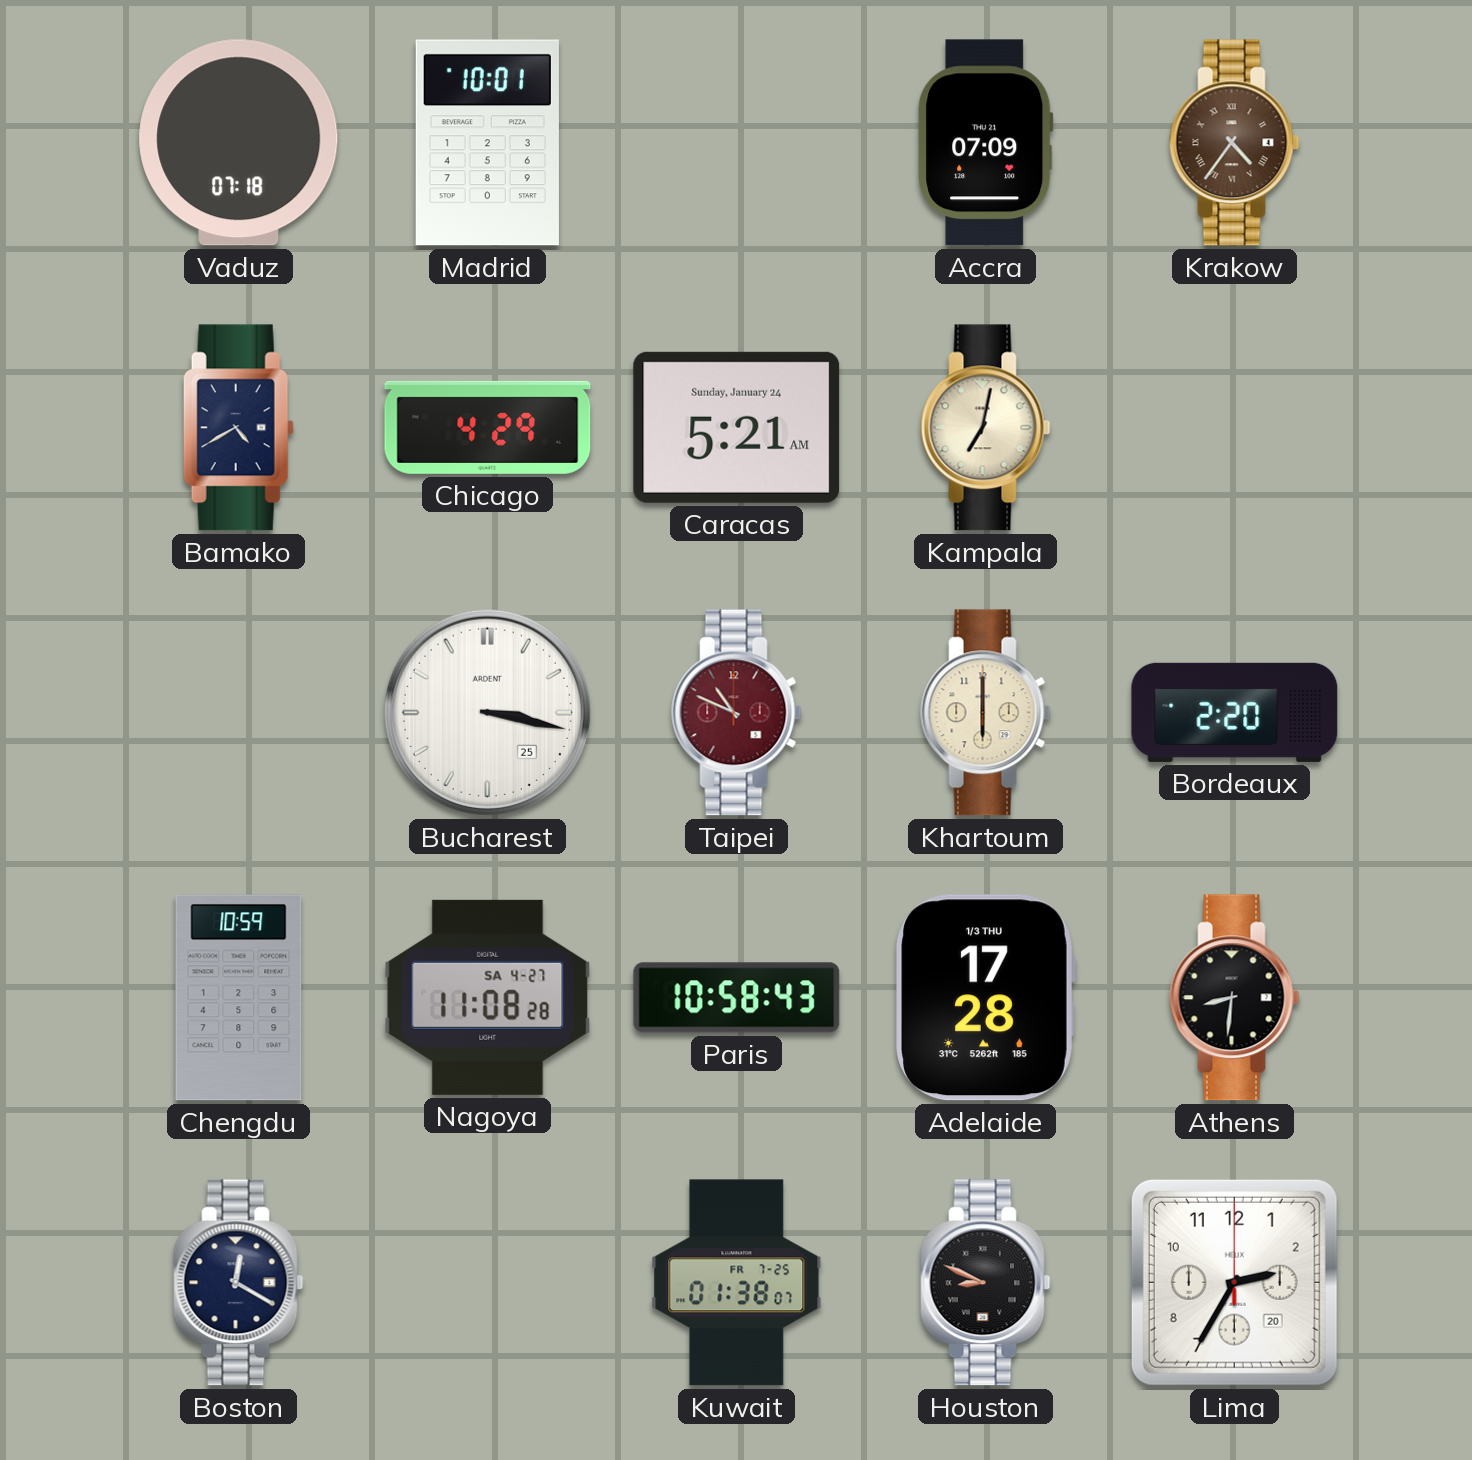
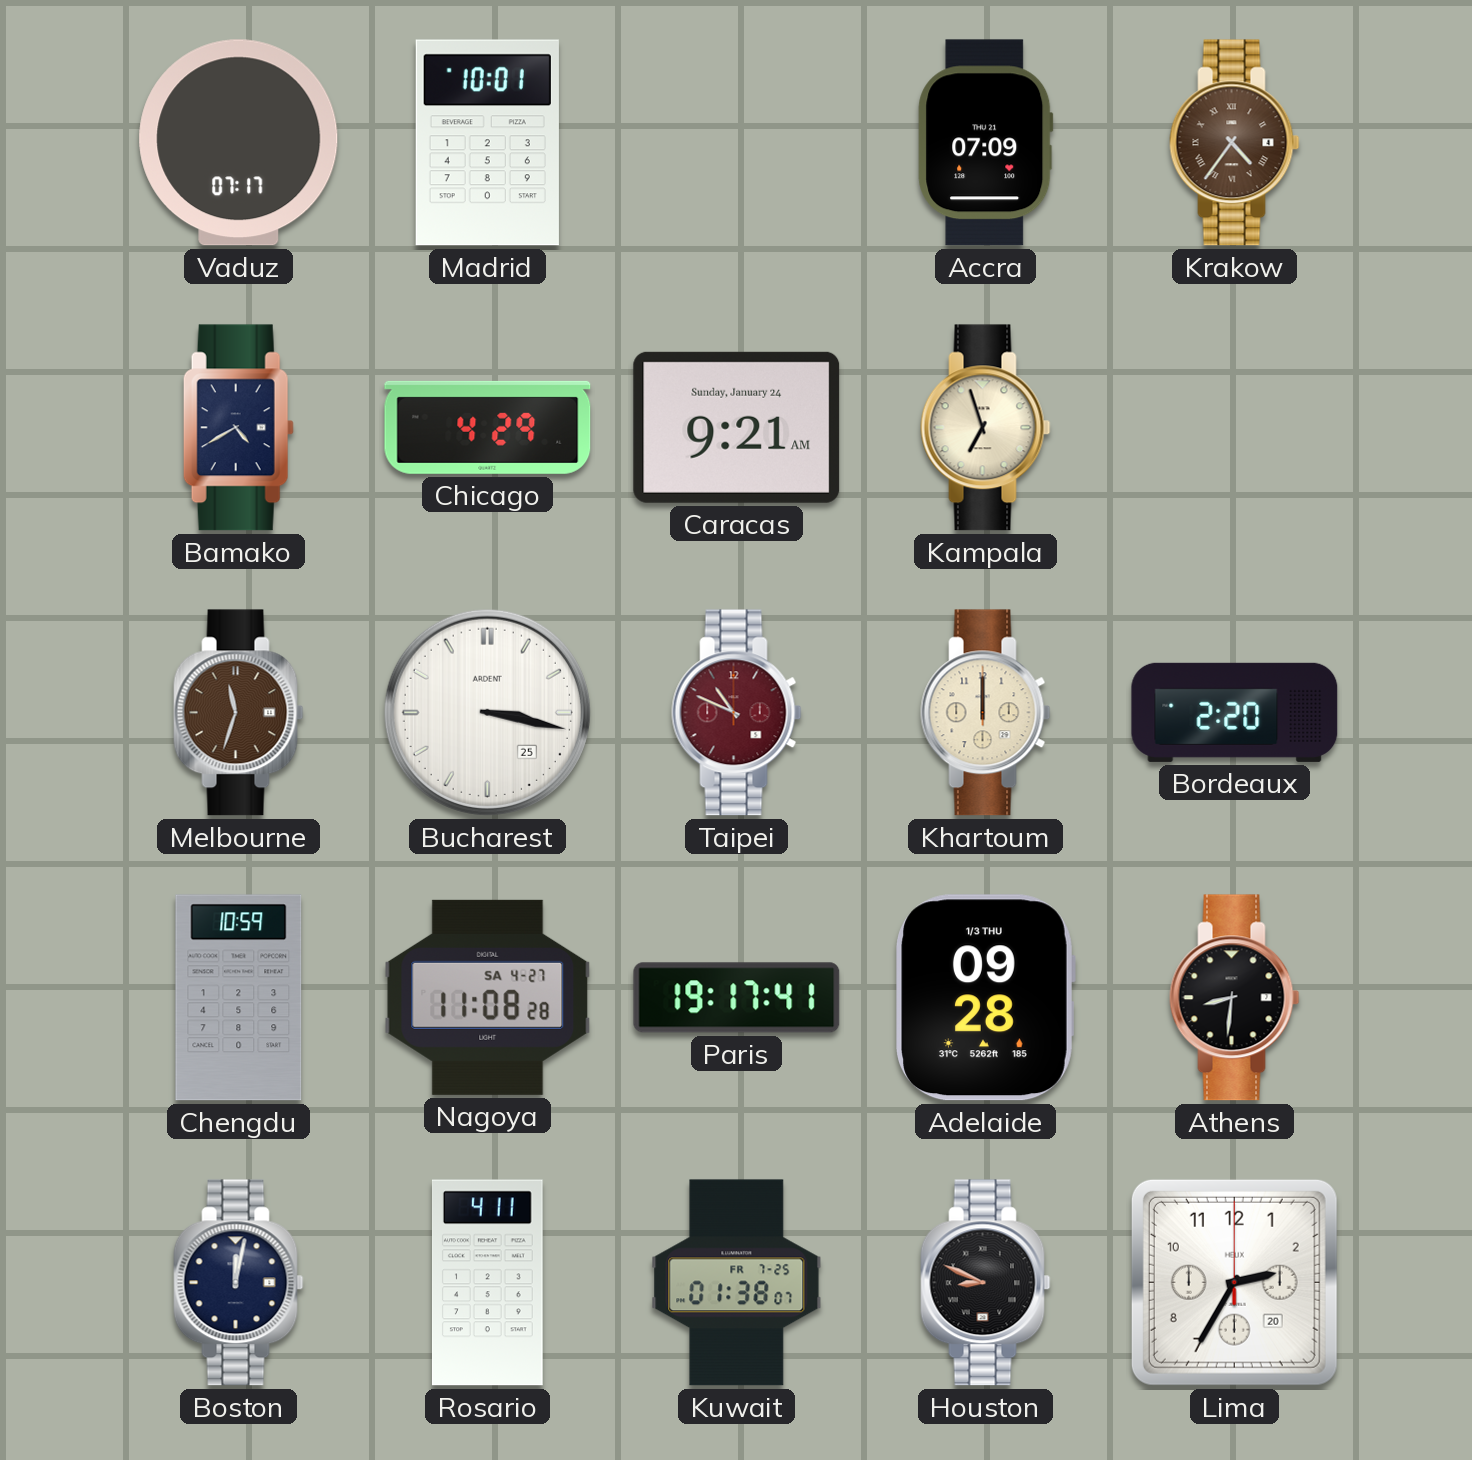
Vaduz: 07:18 -> 07:17 (239, 143)
Caracas: 5:21 -> 9:21 (737, 427)
Kampala: 7:02 -> 6:57 (986, 428)
Melbourne: none -> 11:33 (239, 713)
Khartoum: 6:00 -> 12:00 (986, 713)
Paris: 10:58 -> 19:17 (737, 998)
Adelaide: 17:28 -> 09:28 (985, 998)
Boston: 12:20 -> 12:02 (239, 1283)
Rosario: none -> 4:11 (487, 1283)
